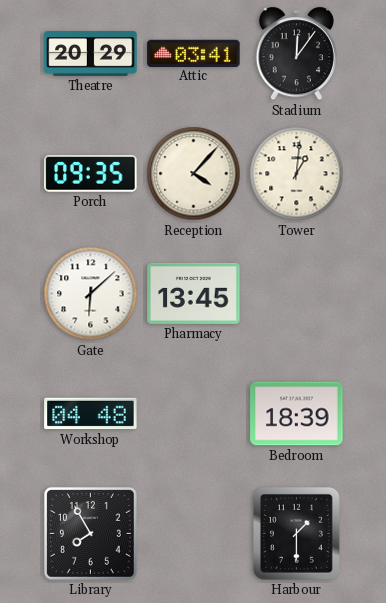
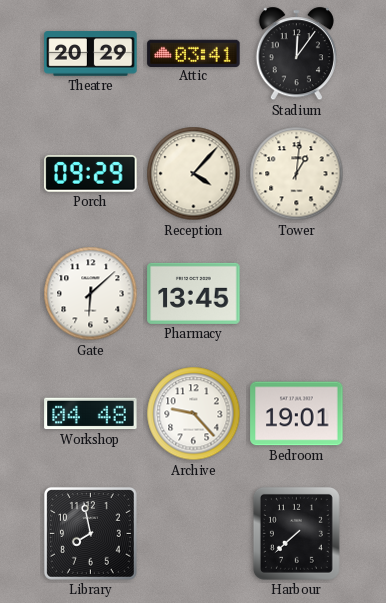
Porch: 09:35 -> 09:29 (91, 174)
Archive: none -> 9:23 (194, 414)
Bedroom: 18:39 -> 19:01 (297, 414)
Library: 7:55 -> 7:58 (90, 533)
Harbour: 1:30 -> 7:38 (296, 533)
